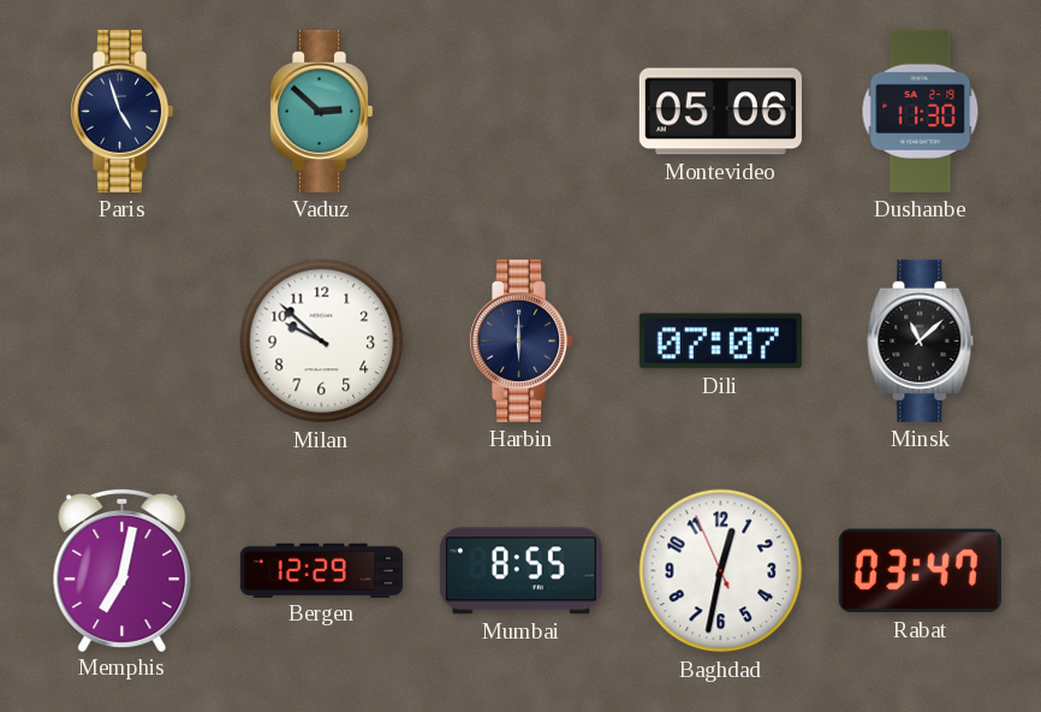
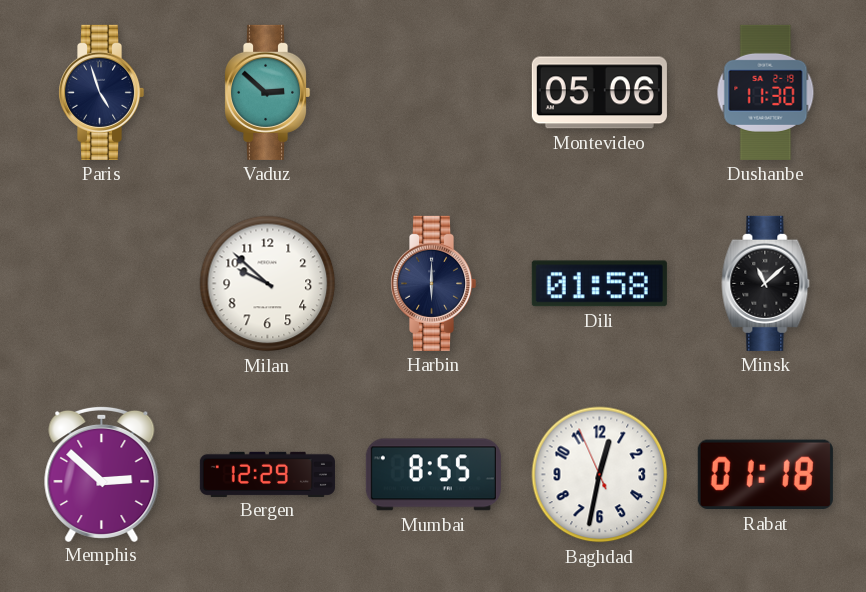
Dili: 07:07 -> 01:58 (599, 284)
Memphis: 7:02 -> 2:52 (102, 473)
Rabat: 03:47 -> 01:18 (765, 475)
